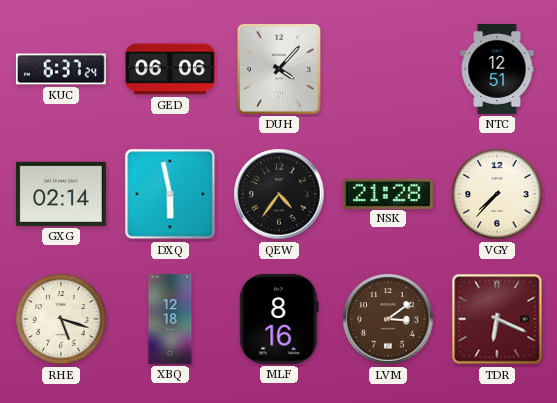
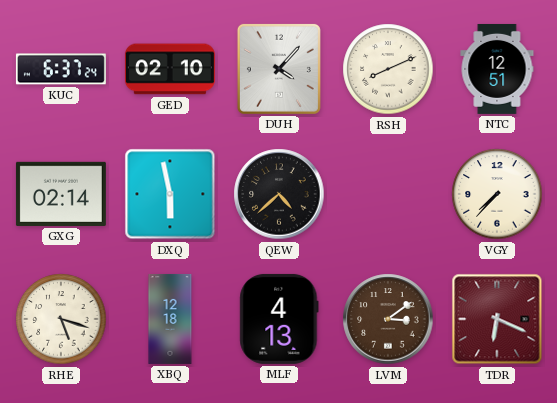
GED: 06:06 -> 02:10 (170, 69)
RSH: none -> 8:11 (388, 69)
QEW: 4:36 -> 4:38 (279, 194)
NSK: 21:28 -> none (388, 193)
MLF: 8:16 -> 4:13 (279, 319)
